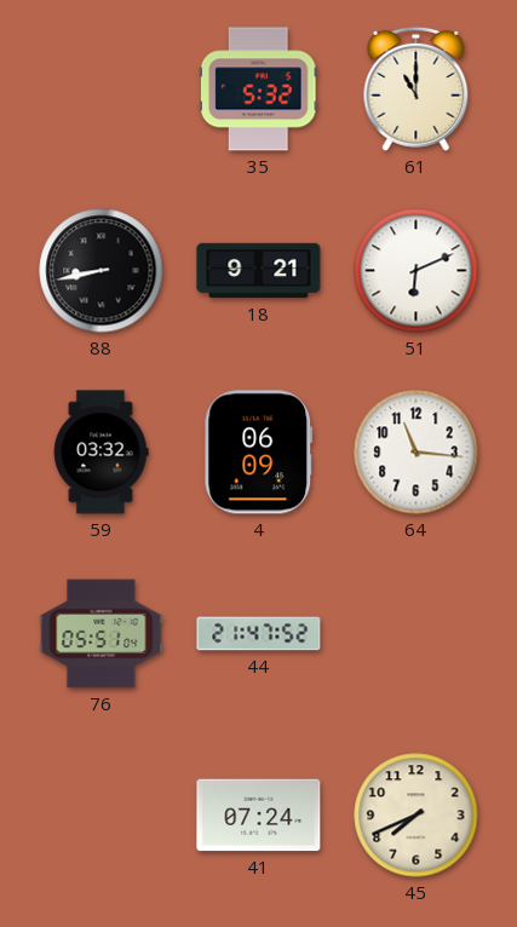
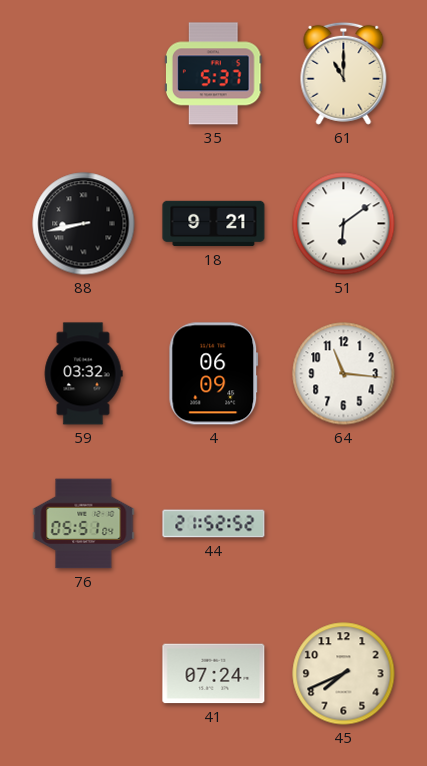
35: 5:32 -> 5:37 (214, 74)
51: 6:11 -> 6:09 (344, 224)
44: 21:47 -> 21:52 (214, 524)
